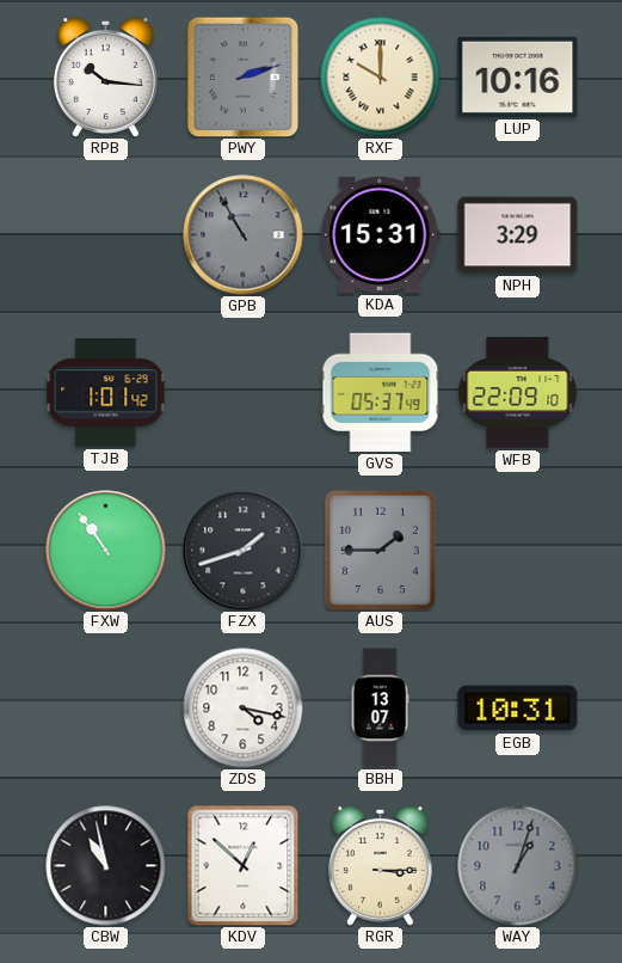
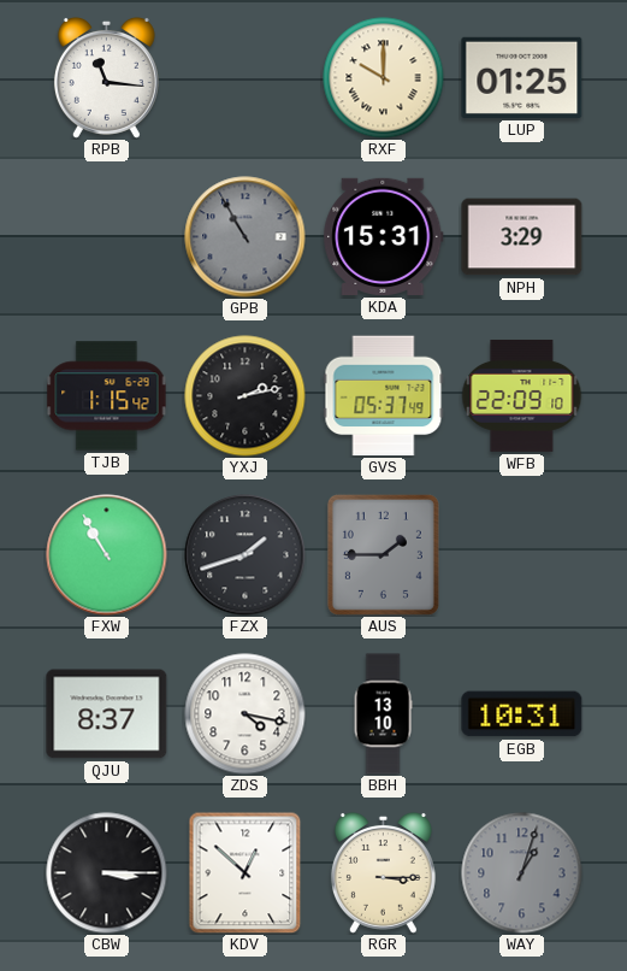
RPB: 10:16 -> 11:16 (106, 77)
PWY: 2:12 -> none (244, 76)
LUP: 10:16 -> 01:25 (522, 77)
TJB: 1:01 -> 1:15 (107, 396)
YXJ: none -> 2:13 (246, 396)
FXW: 10:54 -> 10:55 (107, 555)
QJU: none -> 8:37 (107, 714)
BBH: 13:07 -> 13:10 (383, 714)
CBW: 10:58 -> 3:15 (107, 873)
